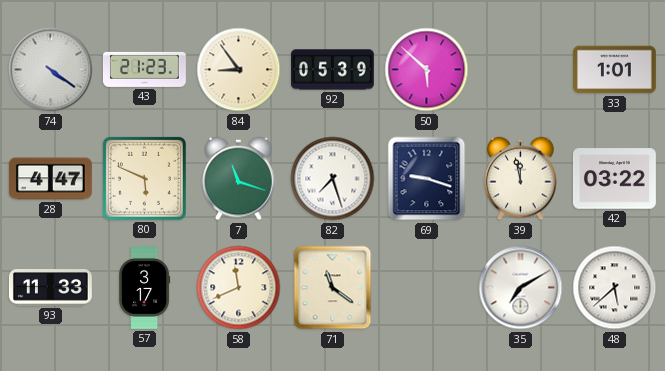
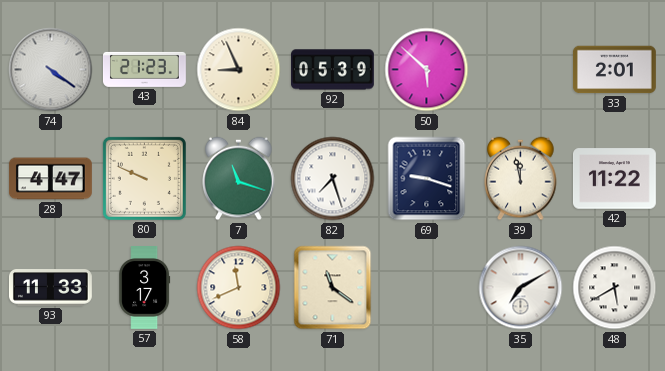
84: 8:54 -> 8:56 (239, 70)
33: 1:01 -> 2:01 (614, 70)
80: 5:49 -> 9:49 (144, 178)
42: 03:22 -> 11:22 (614, 179)
48: 5:38 -> 5:40 (615, 288)
